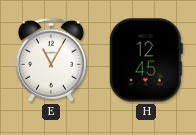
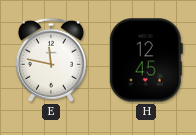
E: 11:05 -> 11:47 (51, 60)
